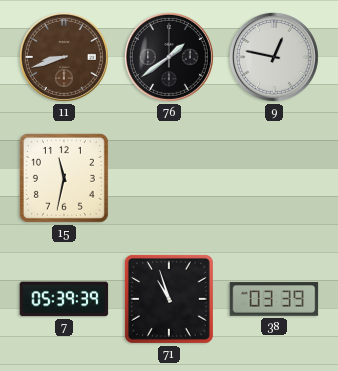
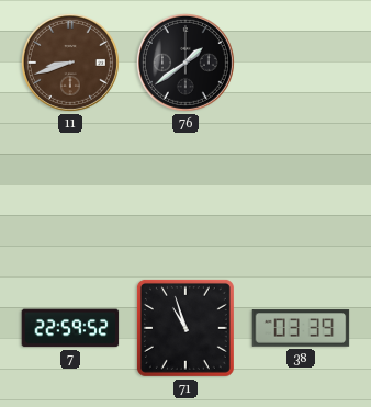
9: 12:47 -> none (274, 57)
15: 11:32 -> none (64, 178)
7: 05:39 -> 22:59 (70, 328)
